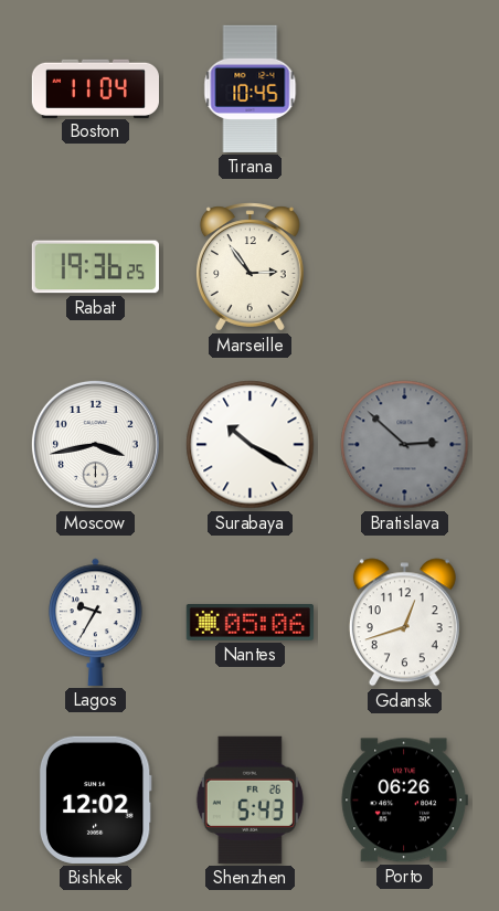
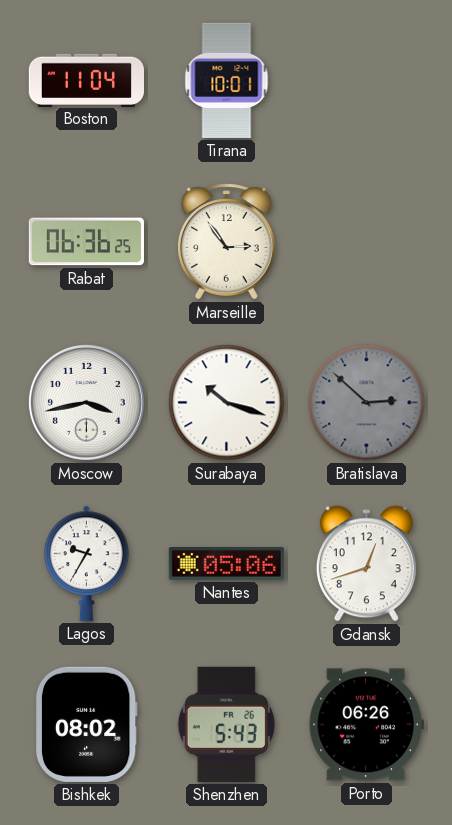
Tirana: 10:45 -> 10:01 (227, 80)
Rabat: 19:36 -> 06:36 (86, 242)
Surabaya: 10:20 -> 10:18 (227, 403)
Bishkek: 12:02 -> 08:02 (86, 724)
